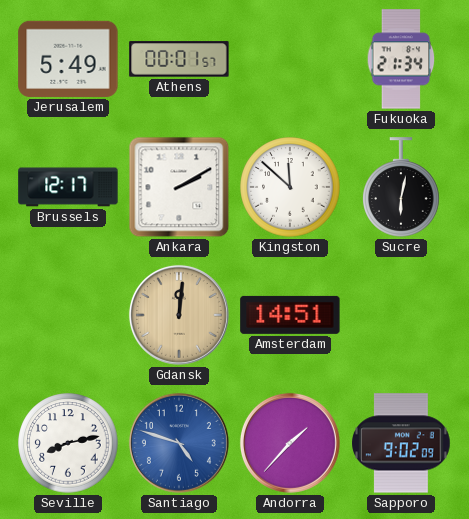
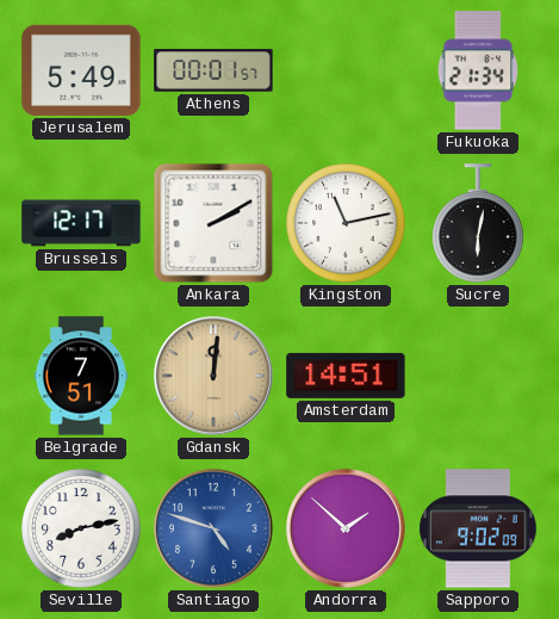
Kingston: 11:52 -> 11:13 (346, 223)
Belgrade: none -> 7:51 (81, 376)
Andorra: 1:37 -> 1:52 (346, 528)
